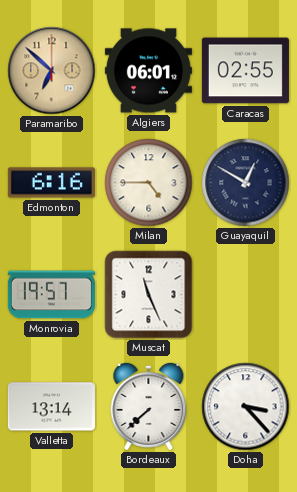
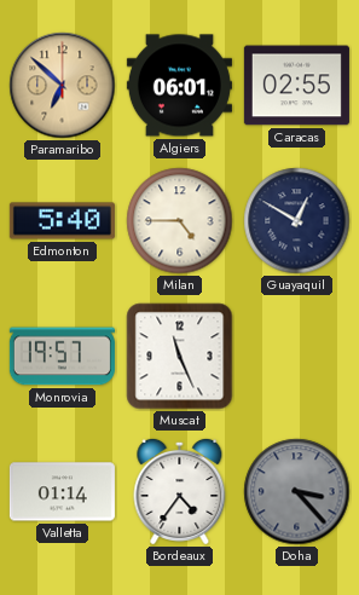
Edmonton: 6:16 -> 5:40 (62, 221)
Valletta: 13:14 -> 01:14 (62, 492)
Bordeaux: 7:38 -> 4:36 (180, 491)
Doha dial: white -> grey (297, 492)
